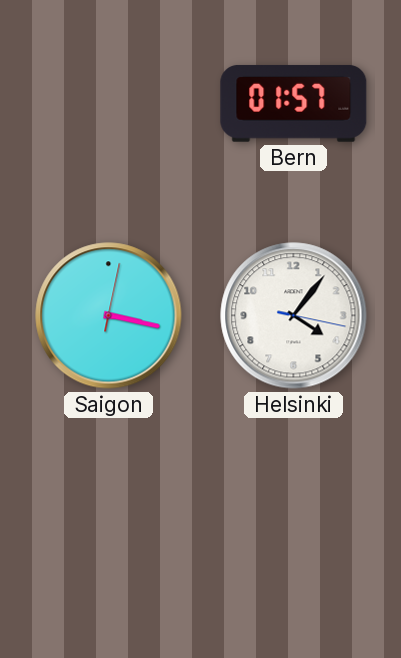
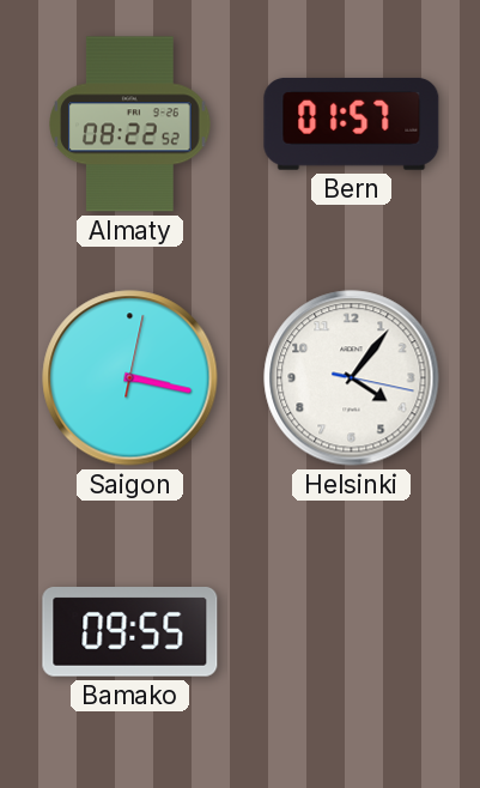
Almaty: none -> 08:22 (130, 125)
Bamako: none -> 09:55 (130, 632)
